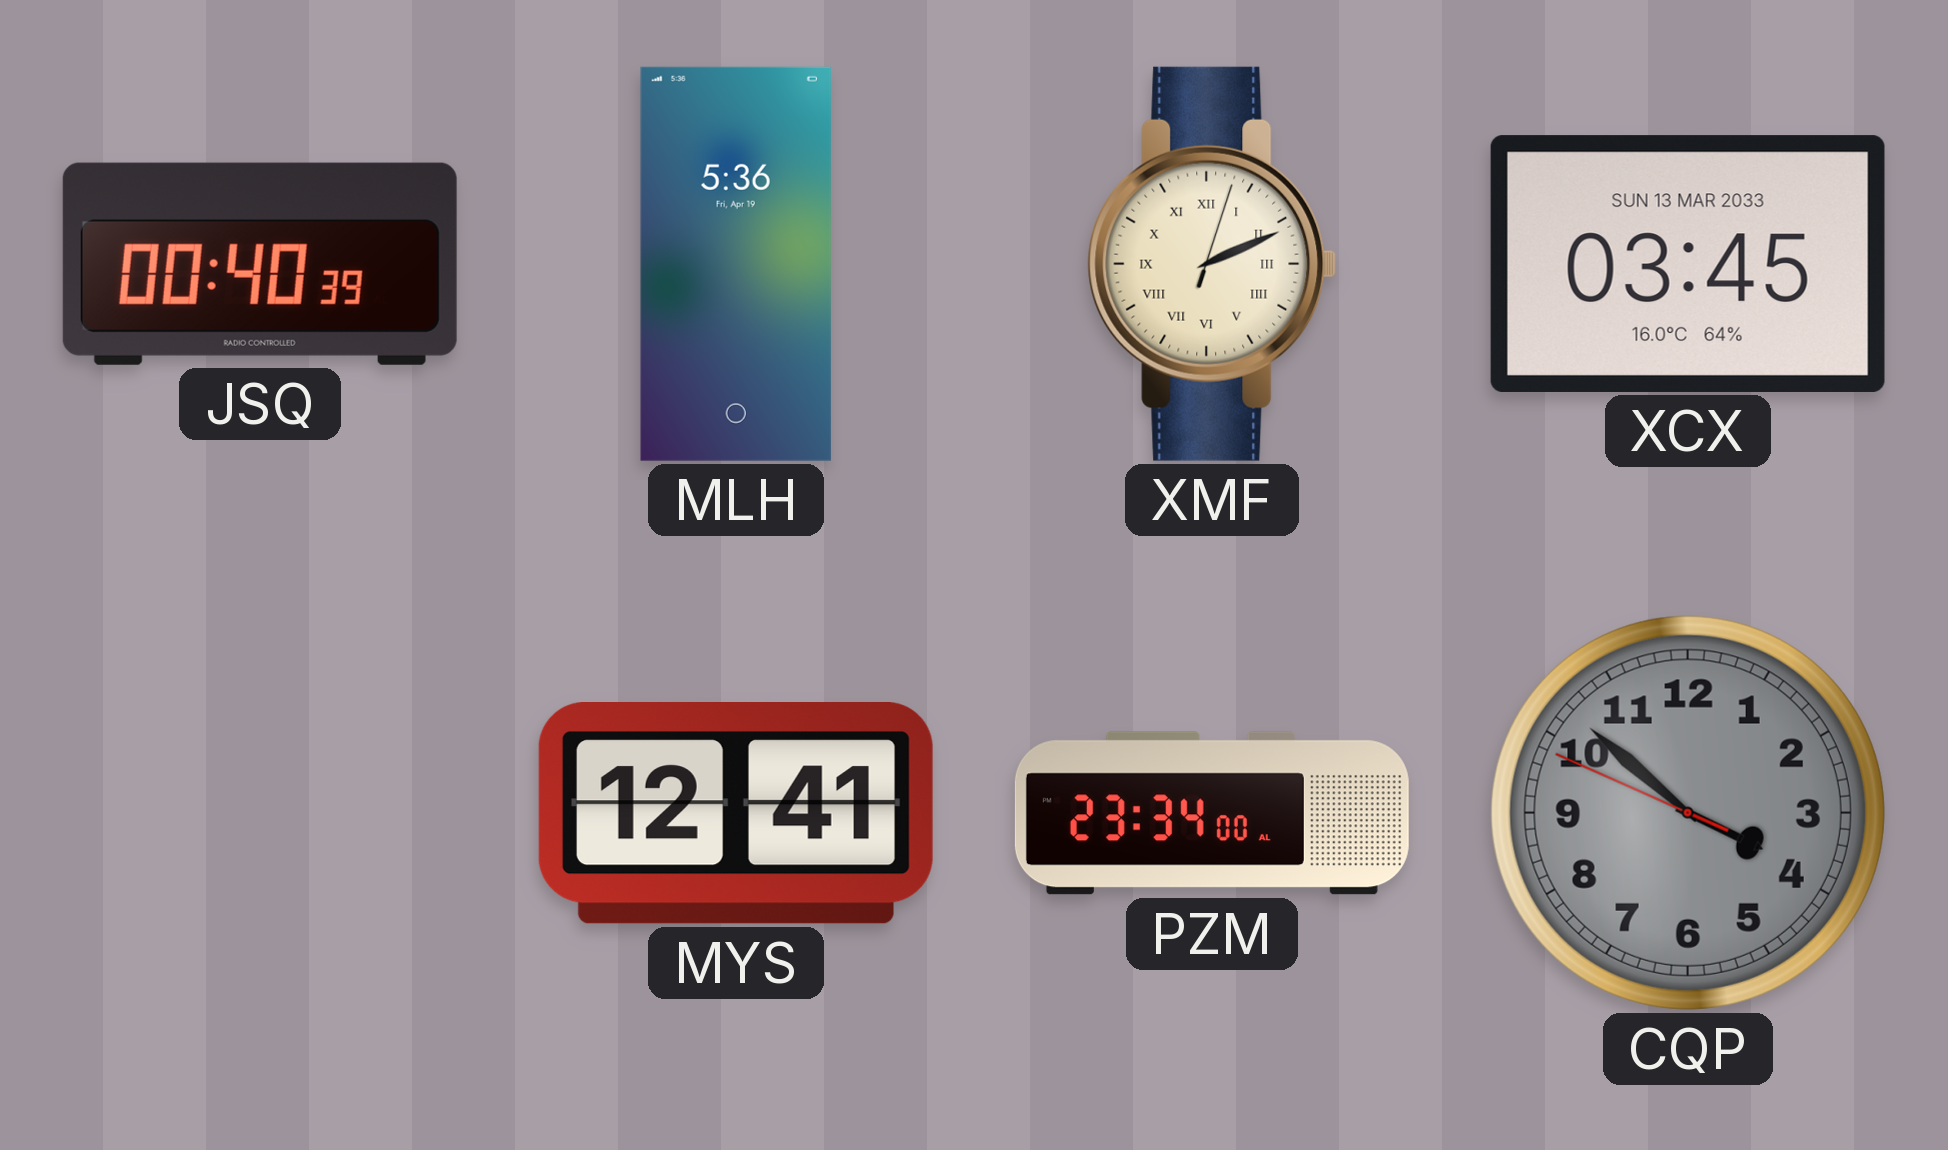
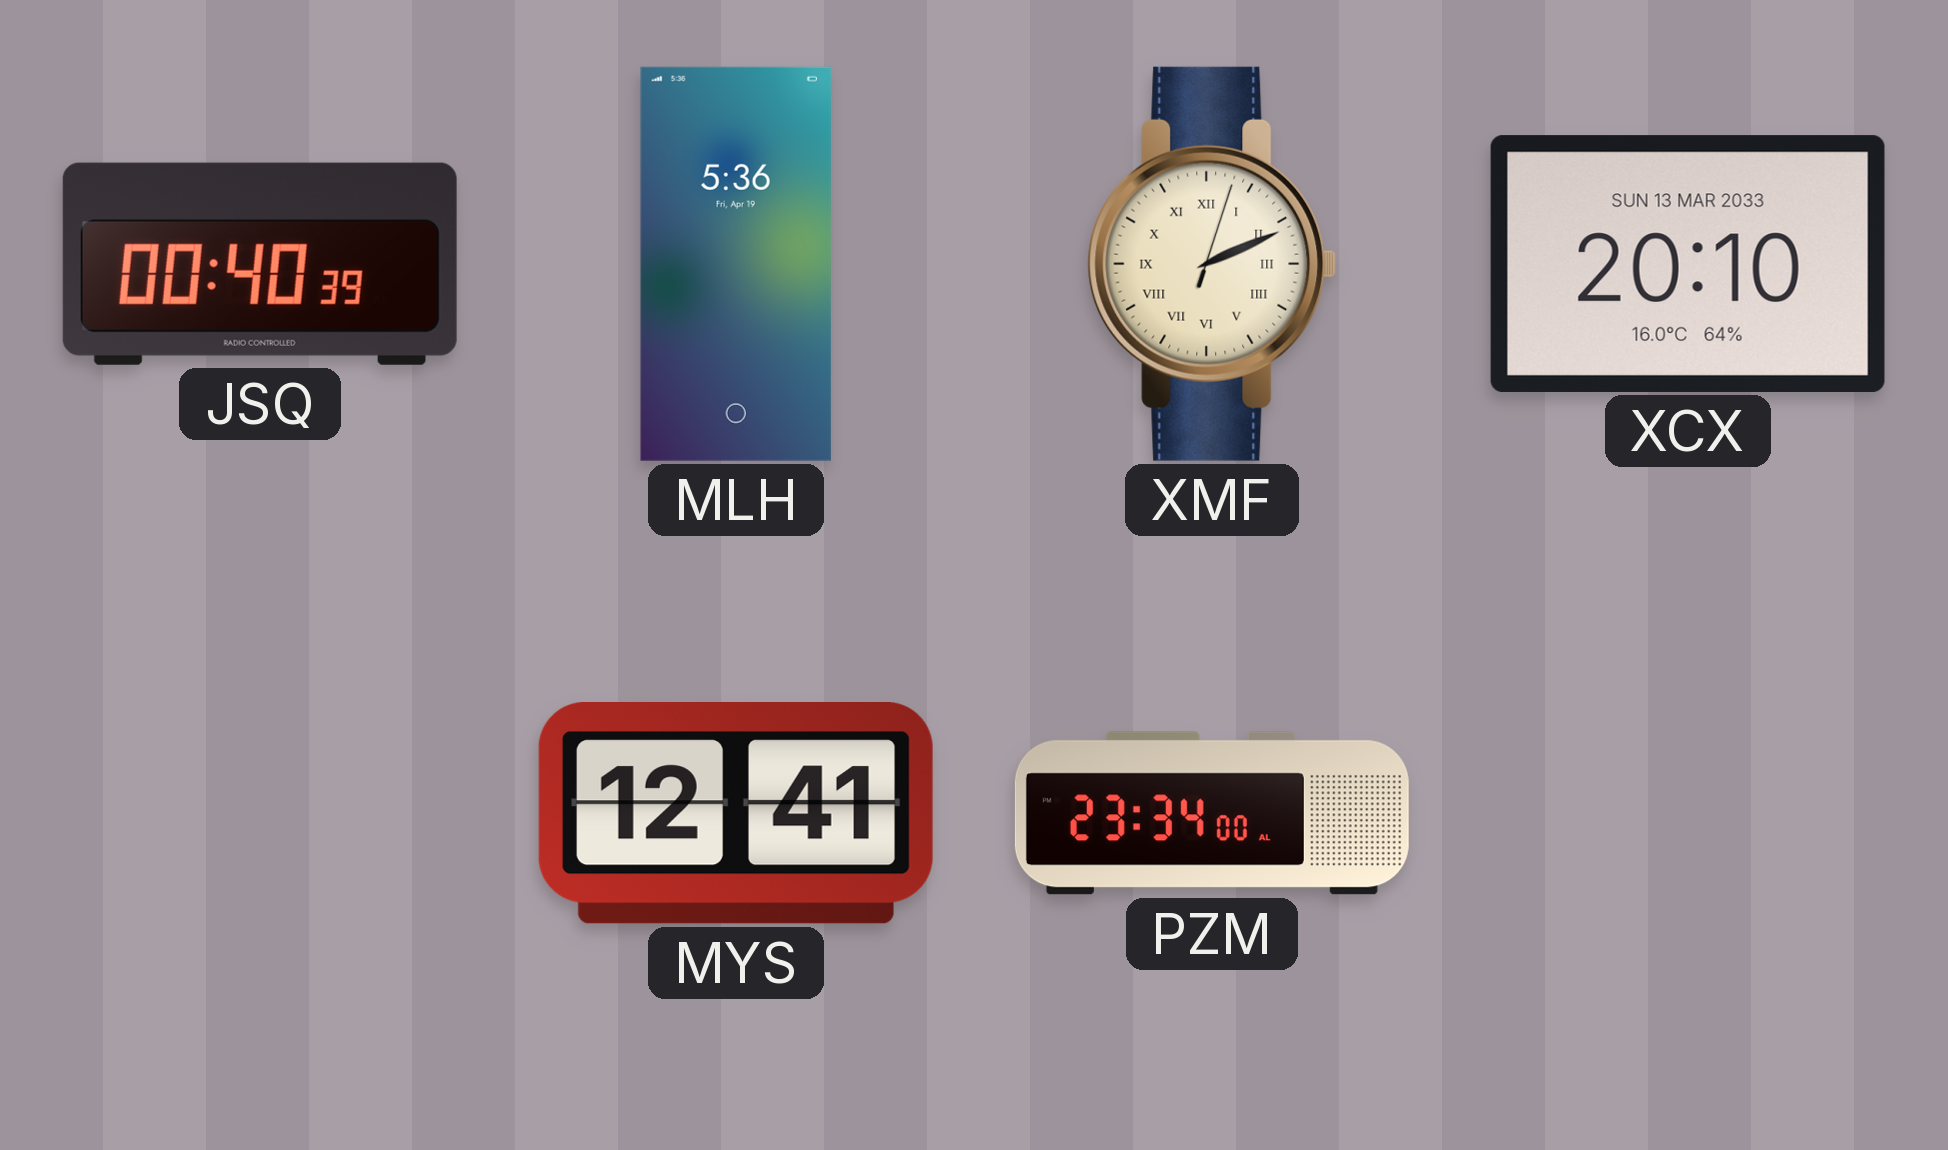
XCX: 03:45 -> 20:10 (1688, 264)
CQP: 3:51 -> none (1688, 813)
